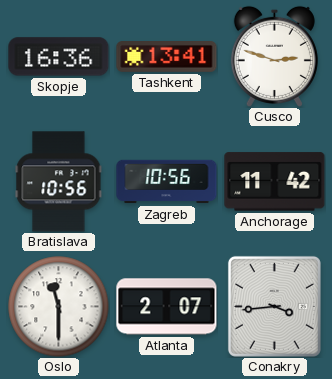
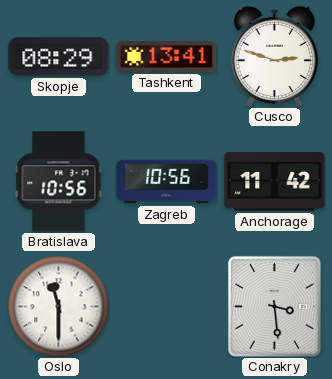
Skopje: 16:36 -> 08:29 (59, 57)
Atlanta: 2:07 -> none (167, 307)
Conakry: 3:44 -> 3:29 (274, 306)
